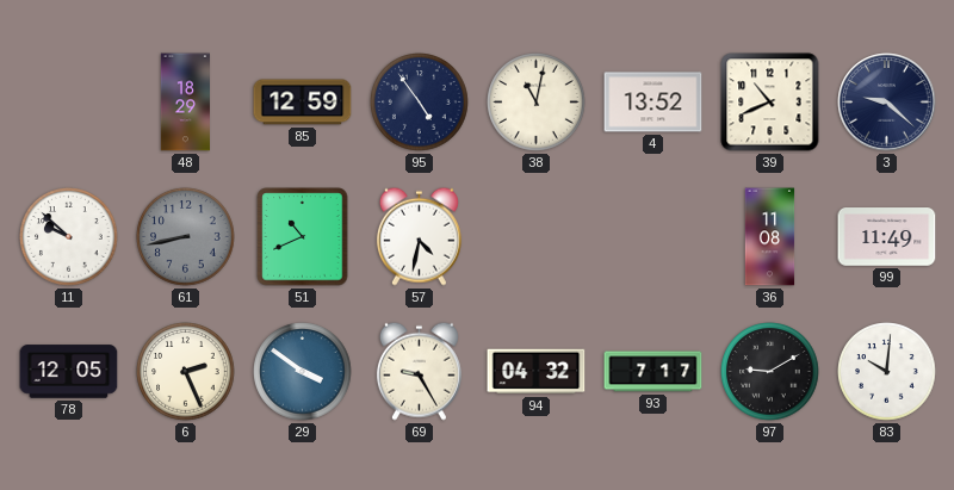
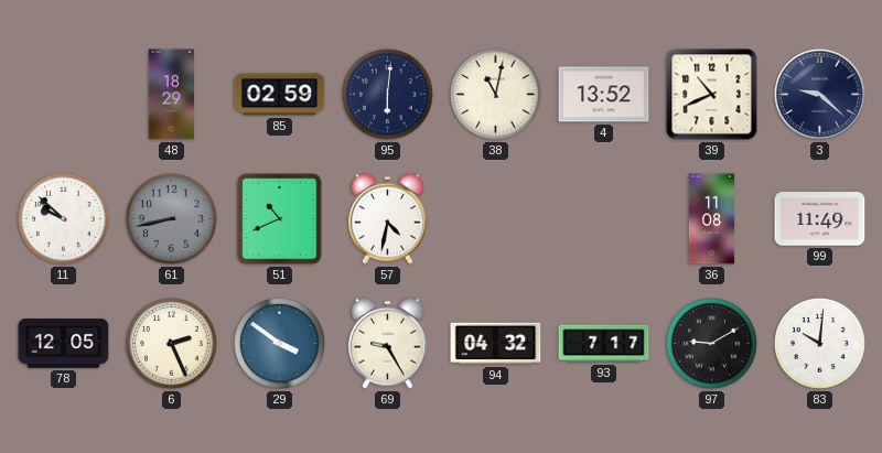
85: 12:59 -> 02:59 (280, 95)
95: 4:54 -> 6:01 (388, 95)
